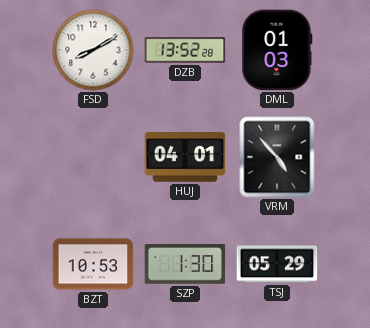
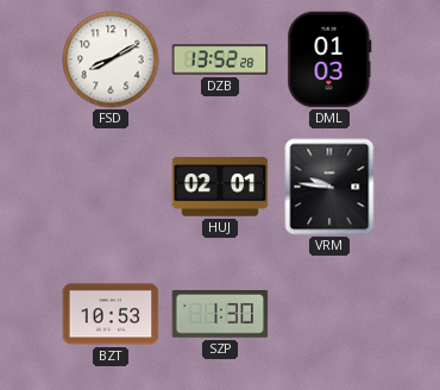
HUJ: 04:01 -> 02:01 (220, 187)
VRM: 4:53 -> 9:46 (329, 187)
TSJ: 05:29 -> none (277, 264)
